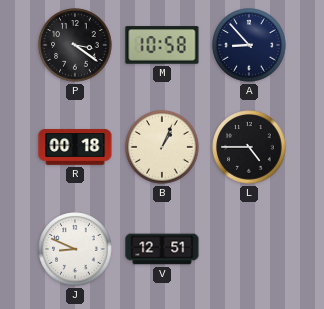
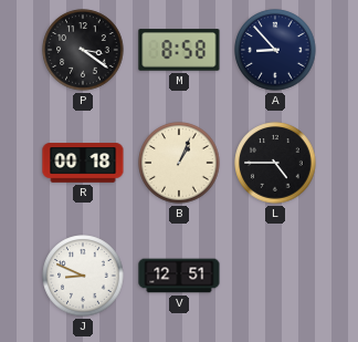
M: 10:58 -> 8:58 (179, 50)
